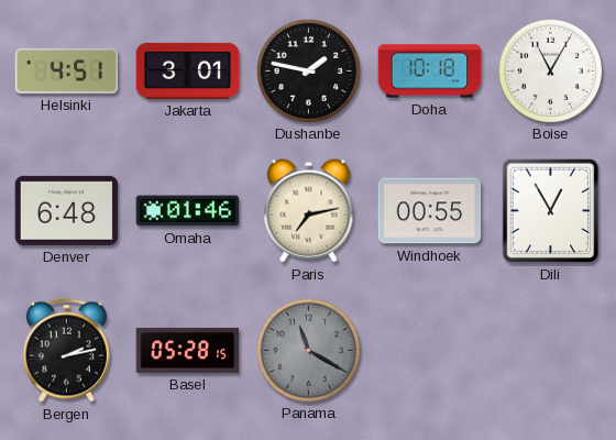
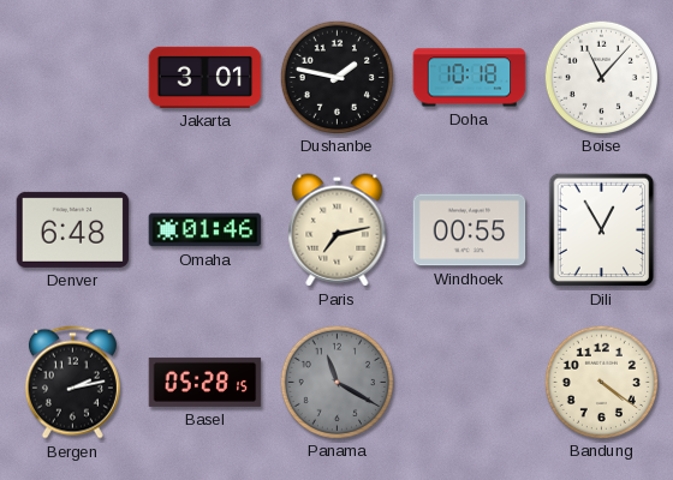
Helsinki: 4:51 -> none (67, 70)
Boise: 11:05 -> 11:07 (601, 77)
Bandung: none -> 4:21 (601, 382)
